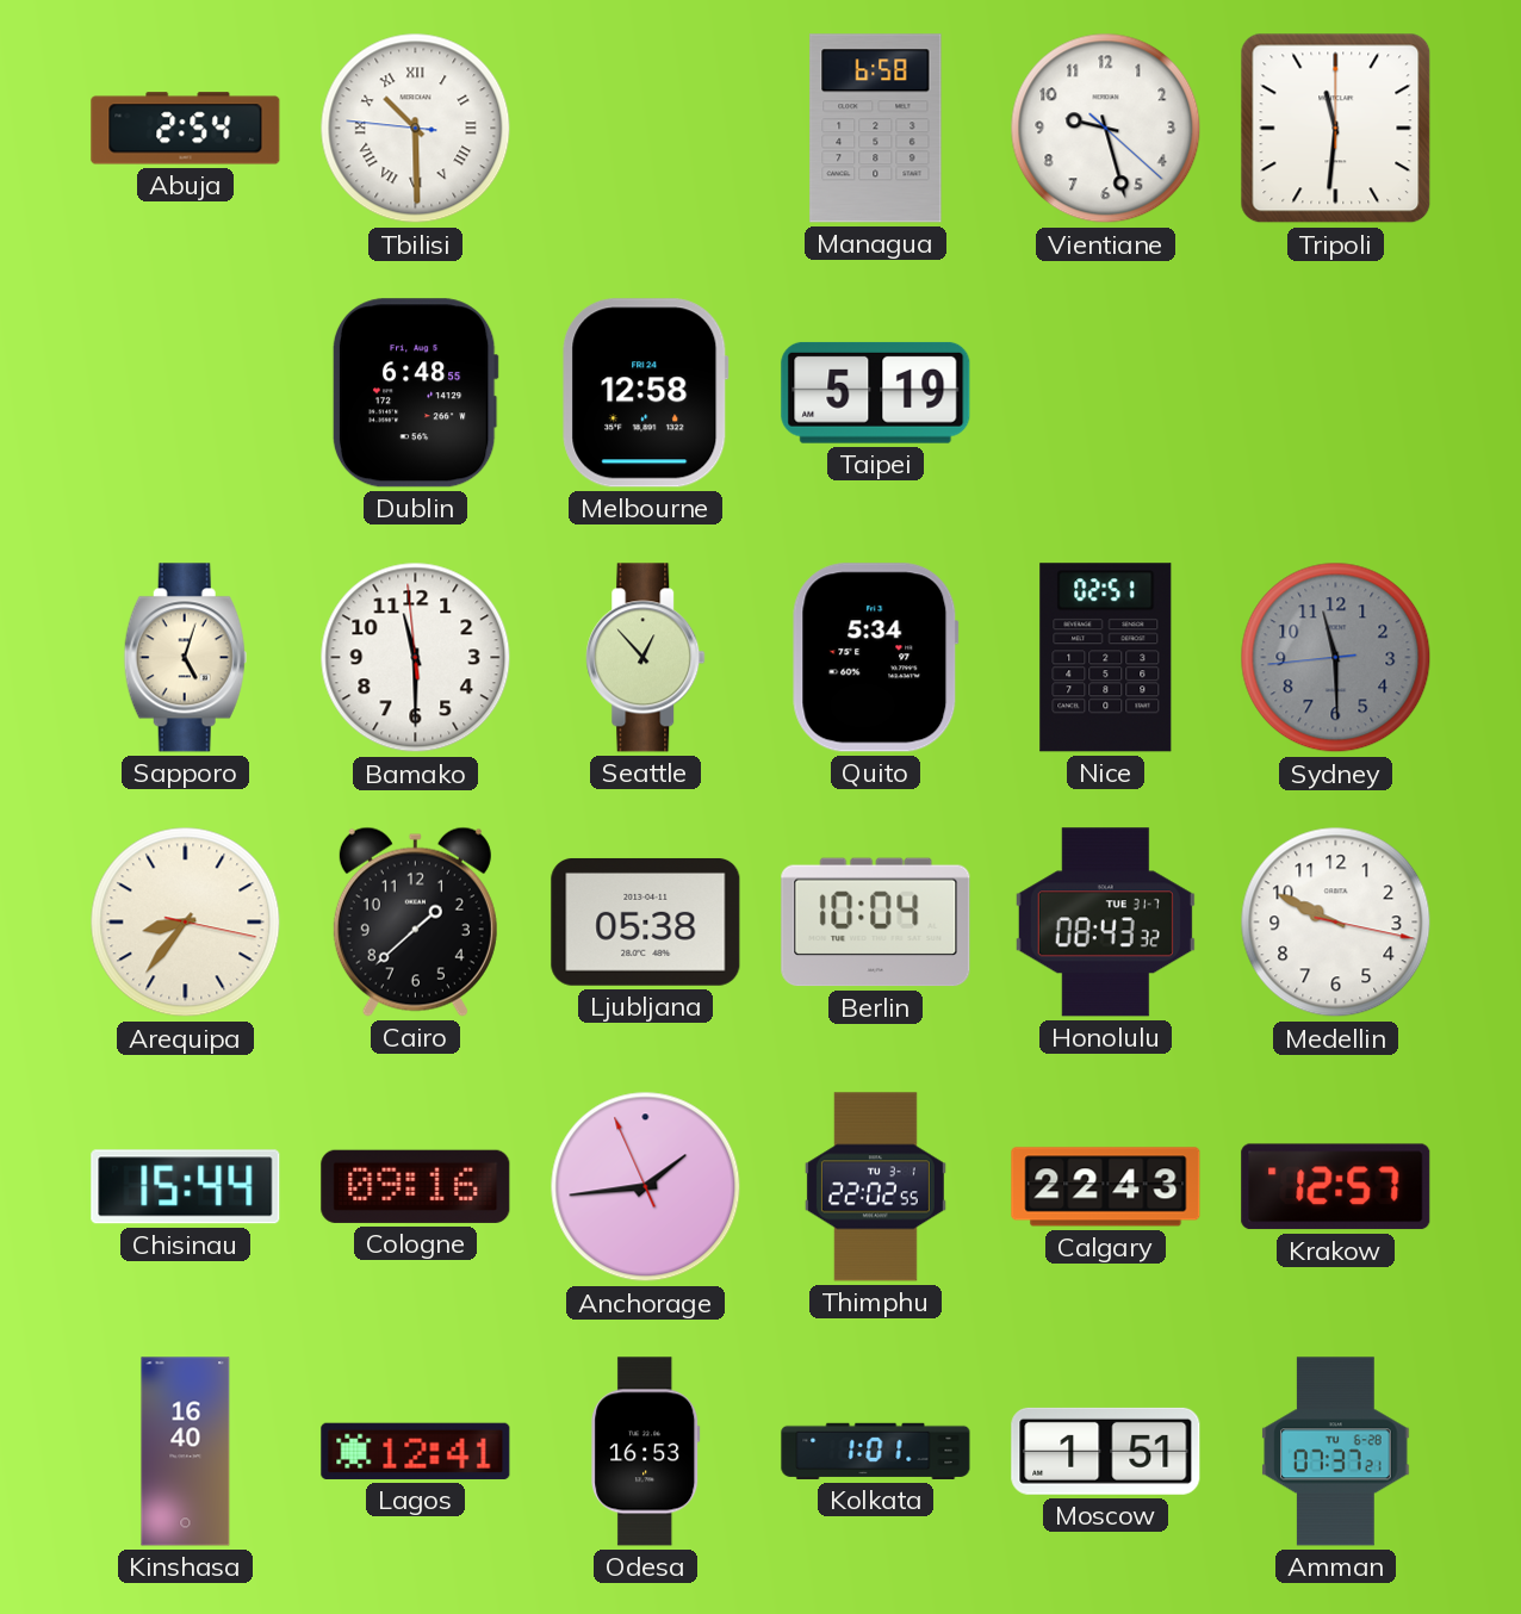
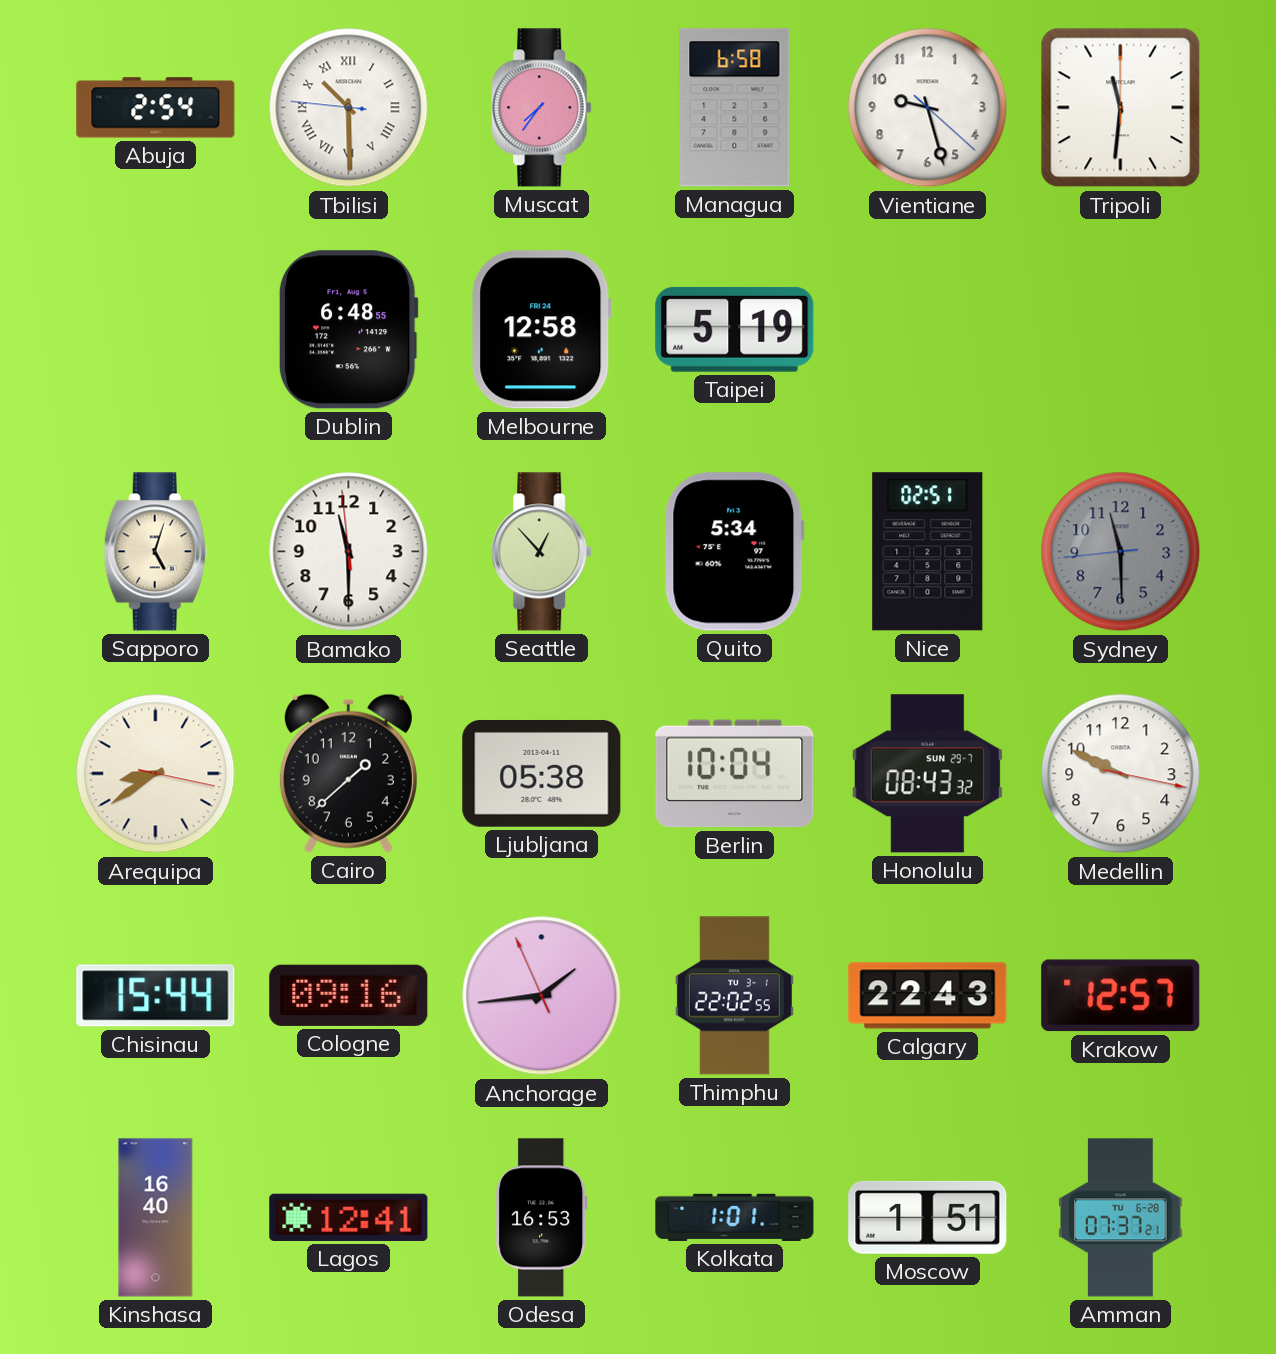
Muscat: none -> 7:36 (542, 108)
Arequipa: 8:36 -> 8:39 (156, 774)
Honolulu date: TUE 31-7 -> SUN 29-7 (927, 774)
